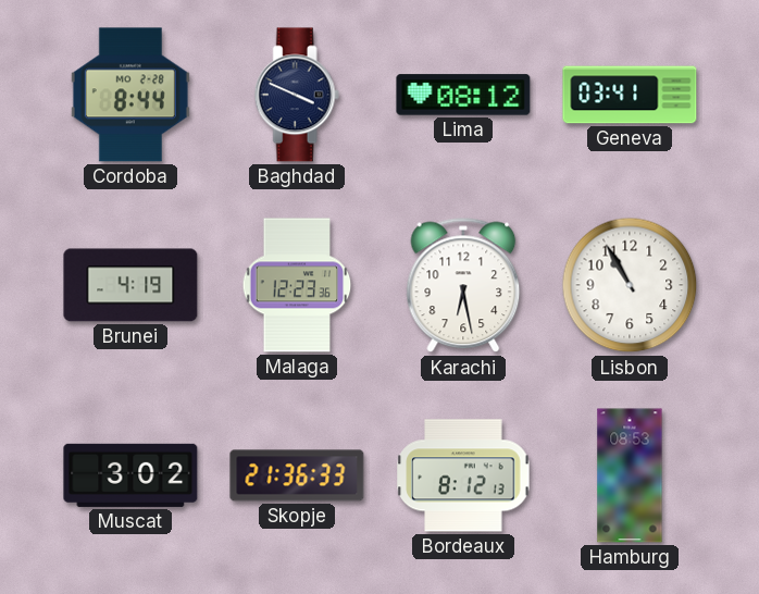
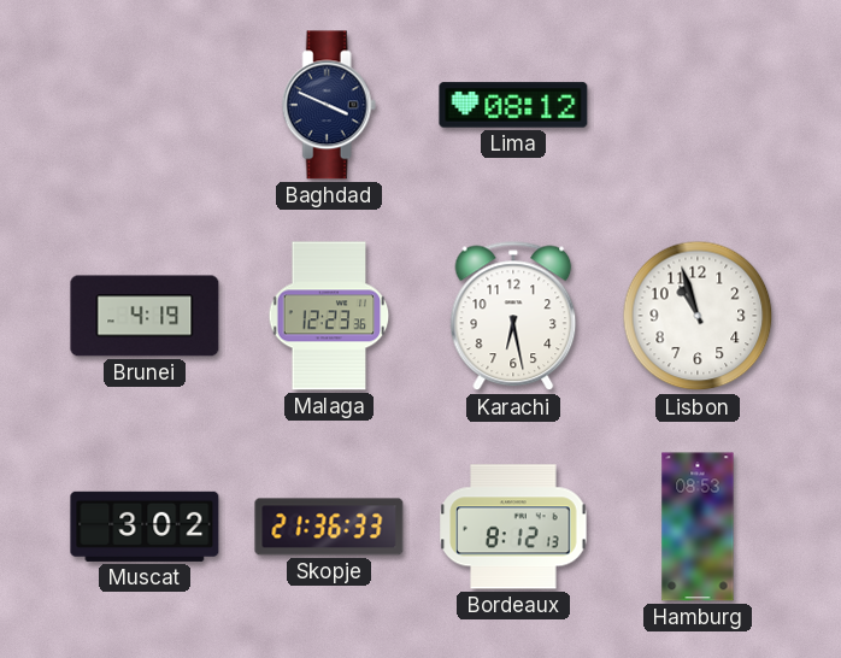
Cordoba: 8:44 -> none (130, 95)
Geneva: 03:41 -> none (630, 95)
Lisbon: 10:55 -> 10:57 (698, 316)
